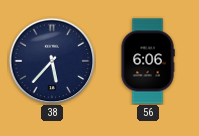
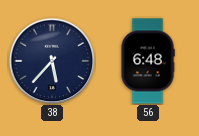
56: 6:06 -> 6:48 (148, 61)
